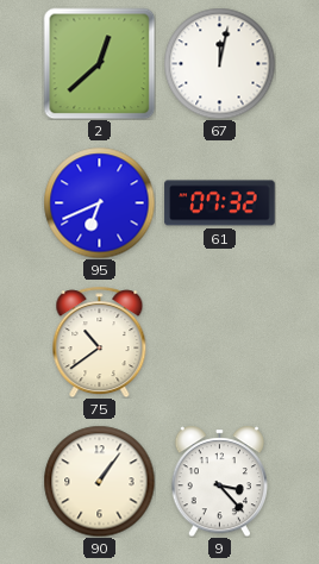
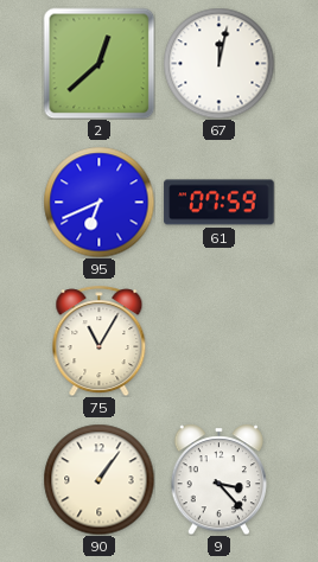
61: 07:32 -> 07:59 (220, 203)
75: 10:39 -> 11:05 (100, 340)
